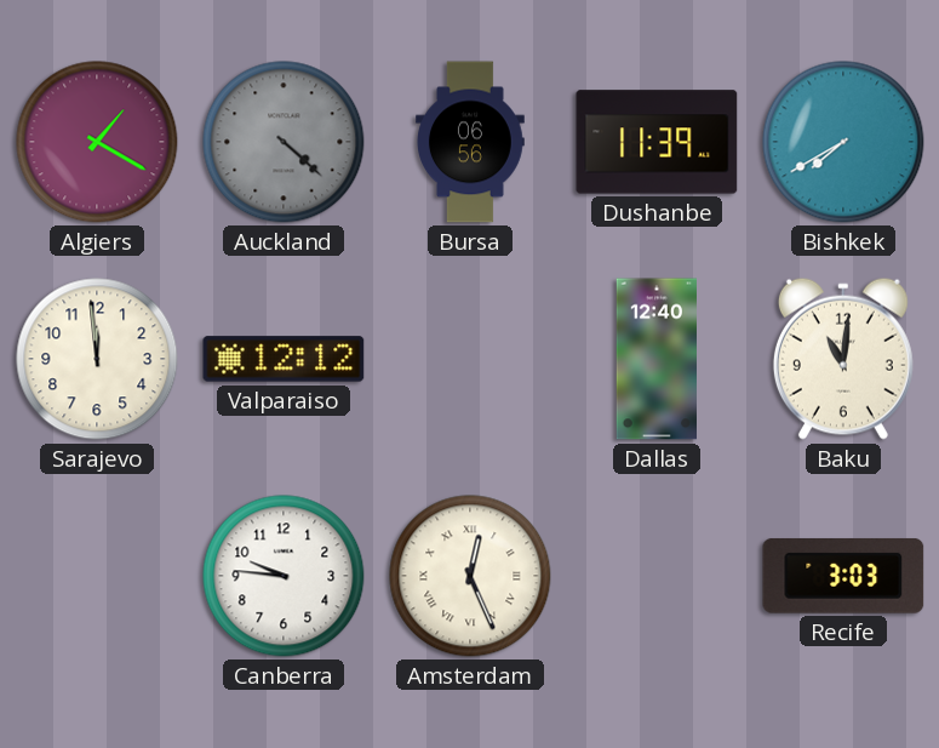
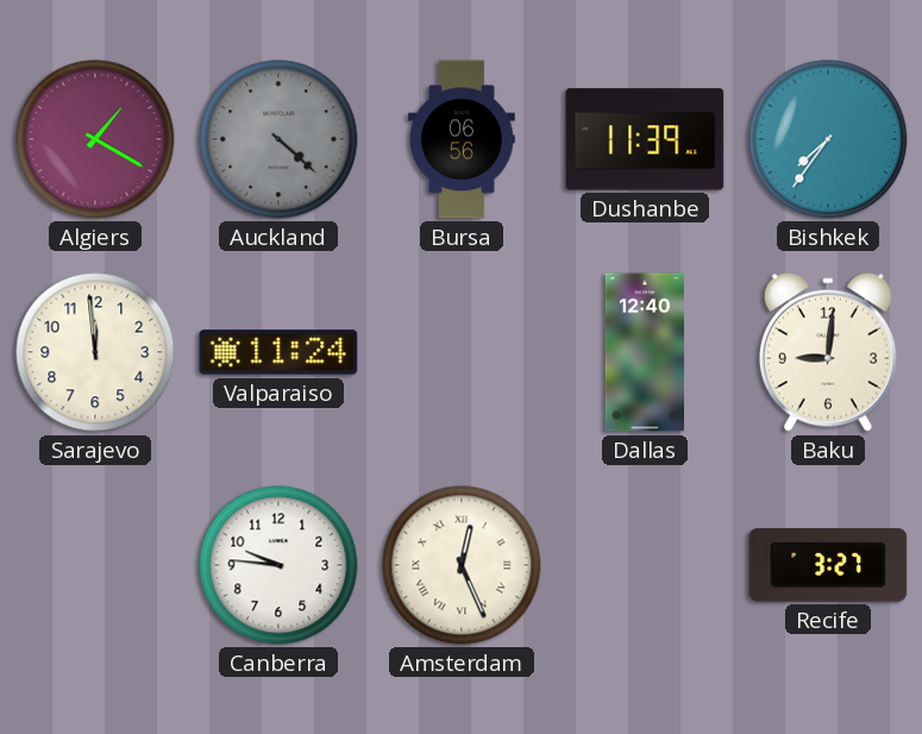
Bishkek: 7:40 -> 7:36 (828, 139)
Valparaiso: 12:12 -> 11:24 (278, 352)
Baku: 11:01 -> 9:01 (828, 352)
Recife: 3:03 -> 3:27 (828, 565)
